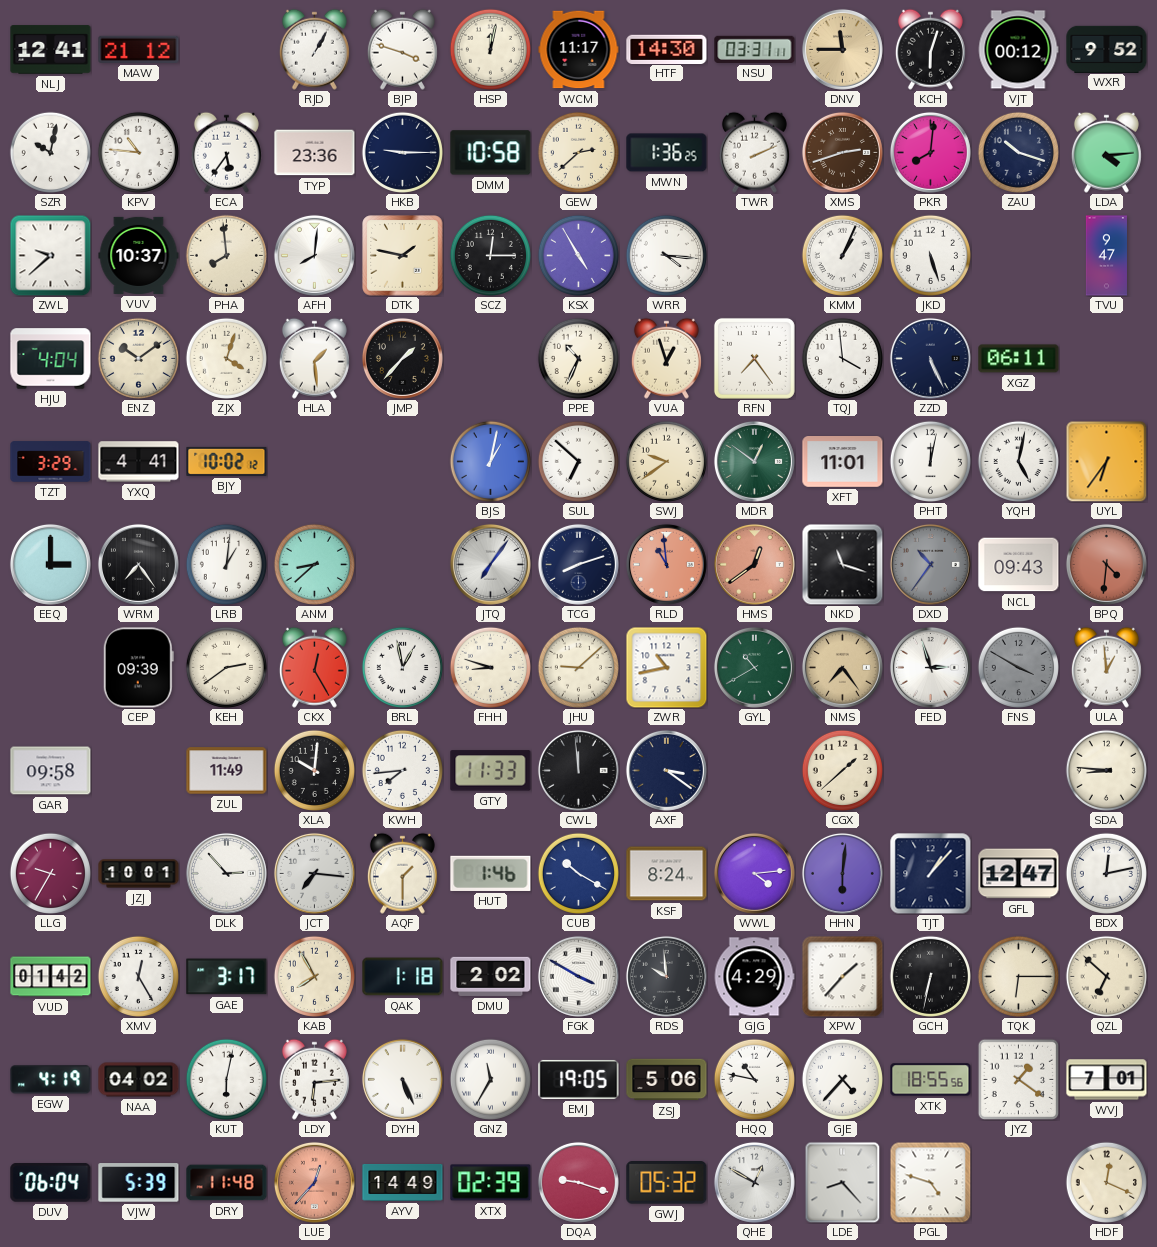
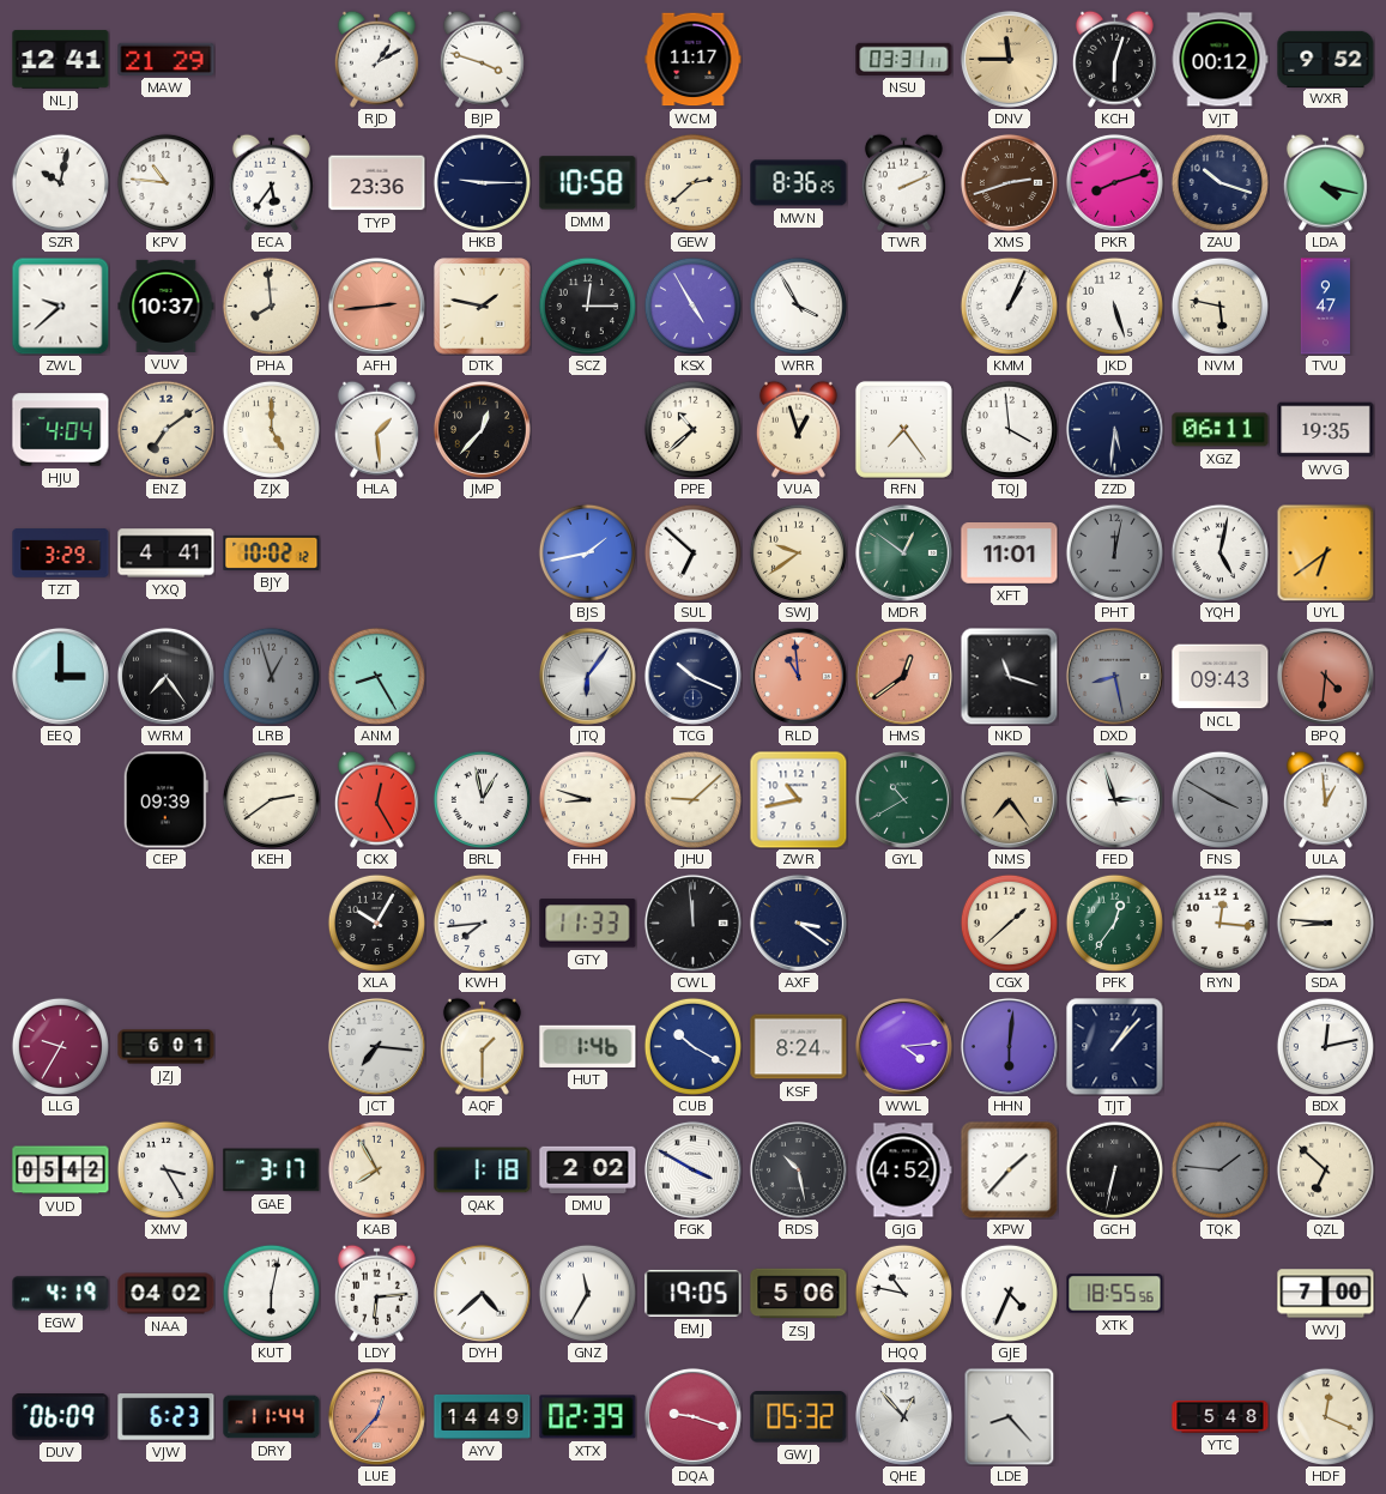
MAW: 21:12 -> 21:29 (167, 59)
RJD: 1:05 -> 1:10 (376, 59)
HSP: 12:02 -> none (490, 49)
HTF: 14:30 -> none (667, 49)
MWN: 1:36 -> 8:36 (799, 183)
PKR: 8:01 -> 8:12 (1114, 182)
LDA: 4:14 -> 4:17 (1325, 182)
AFH: 8:01 -> 2:44 (376, 306)
AFH dial: white -> salmon (376, 306)
WRR: 4:16 -> 3:55 (798, 306)
NVM: none -> 5:47 (1219, 306)
ENZ: 10:09 -> 7:09 (165, 429)
ZJX: 4:03 -> 5:00 (271, 429)
JMP: 1:37 -> 12:37 (482, 429)
PPE: 10:34 -> 10:38 (692, 429)
ZZD: 5:26 -> 5:31 (1114, 429)
WVG: none -> 19:35 (1326, 430)
BJS: 1:02 -> 1:43 (587, 552)
PHT dial: white -> grey (1114, 552)
UYL: 6:36 -> 6:39 (1325, 552)
LRB: 1:01 -> 12:57 (271, 676)
LRB dial: white -> grey (271, 676)
ANM: 8:38 -> 8:25 (376, 676)
JTQ: 7:06 -> 6:06 (587, 676)
TCG: 8:12 -> 10:19 (692, 676)
DXD: 10:36 -> 8:28 (1114, 676)
GAR: 09:58 -> none (51, 771)
ZUL: 11:49 -> none (227, 771)
XLA: 10:01 -> 10:05 (376, 923)
PFK: none -> 12:36 (1114, 923)
RYN: none -> 12:16 (1219, 923)
JZJ: 10:01 -> 6:01 (167, 1047)
DLK: 2:53 -> none (226, 873)
GFL: 12:47 -> none (1019, 874)
VUD: 01:42 -> 05:42 (61, 1171)
XMV: 12:25 -> 3:25 (165, 1169)
RDS: 9:59 -> 10:28 (798, 1169)
GJG: 4:29 -> 4:52 (903, 1171)
TQK: 6:15 -> 1:46 (1219, 1169)
TQK dial: cream -> grey (1219, 1169)
DYH: 5:26 -> 4:38 (482, 1293)
GJE: 4:37 -> 4:34 (1009, 1293)
JYZ: 1:21 -> none (1018, 1079)
WVJ: 7:01 -> 7:00 (1326, 1294)
DUV: 06:04 -> 06:09 (61, 1417)
VJW: 5:39 -> 6:23 (167, 1417)
DRY: 11:48 -> 11:44 (272, 1417)
QHE: 12:50 -> 12:53 (903, 1416)
PGL: 4:48 -> none (930, 1182)
YTC: none -> 5:48 (1221, 1416)
